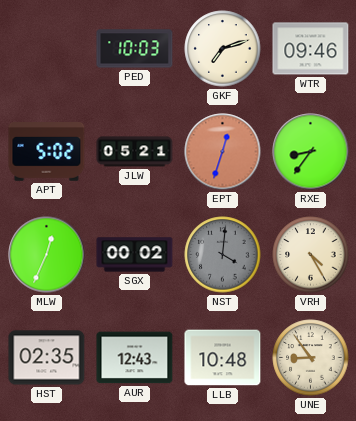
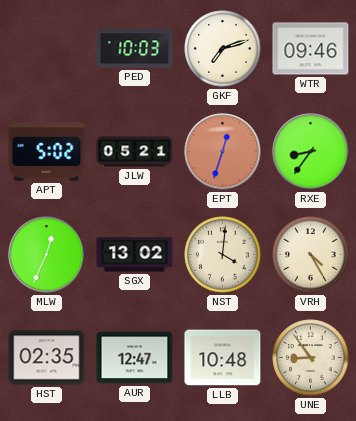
SGX: 00:02 -> 13:02 (135, 255)
NST dial: grey -> cream (223, 255)
AUR: 12:43 -> 12:47 (135, 358)
